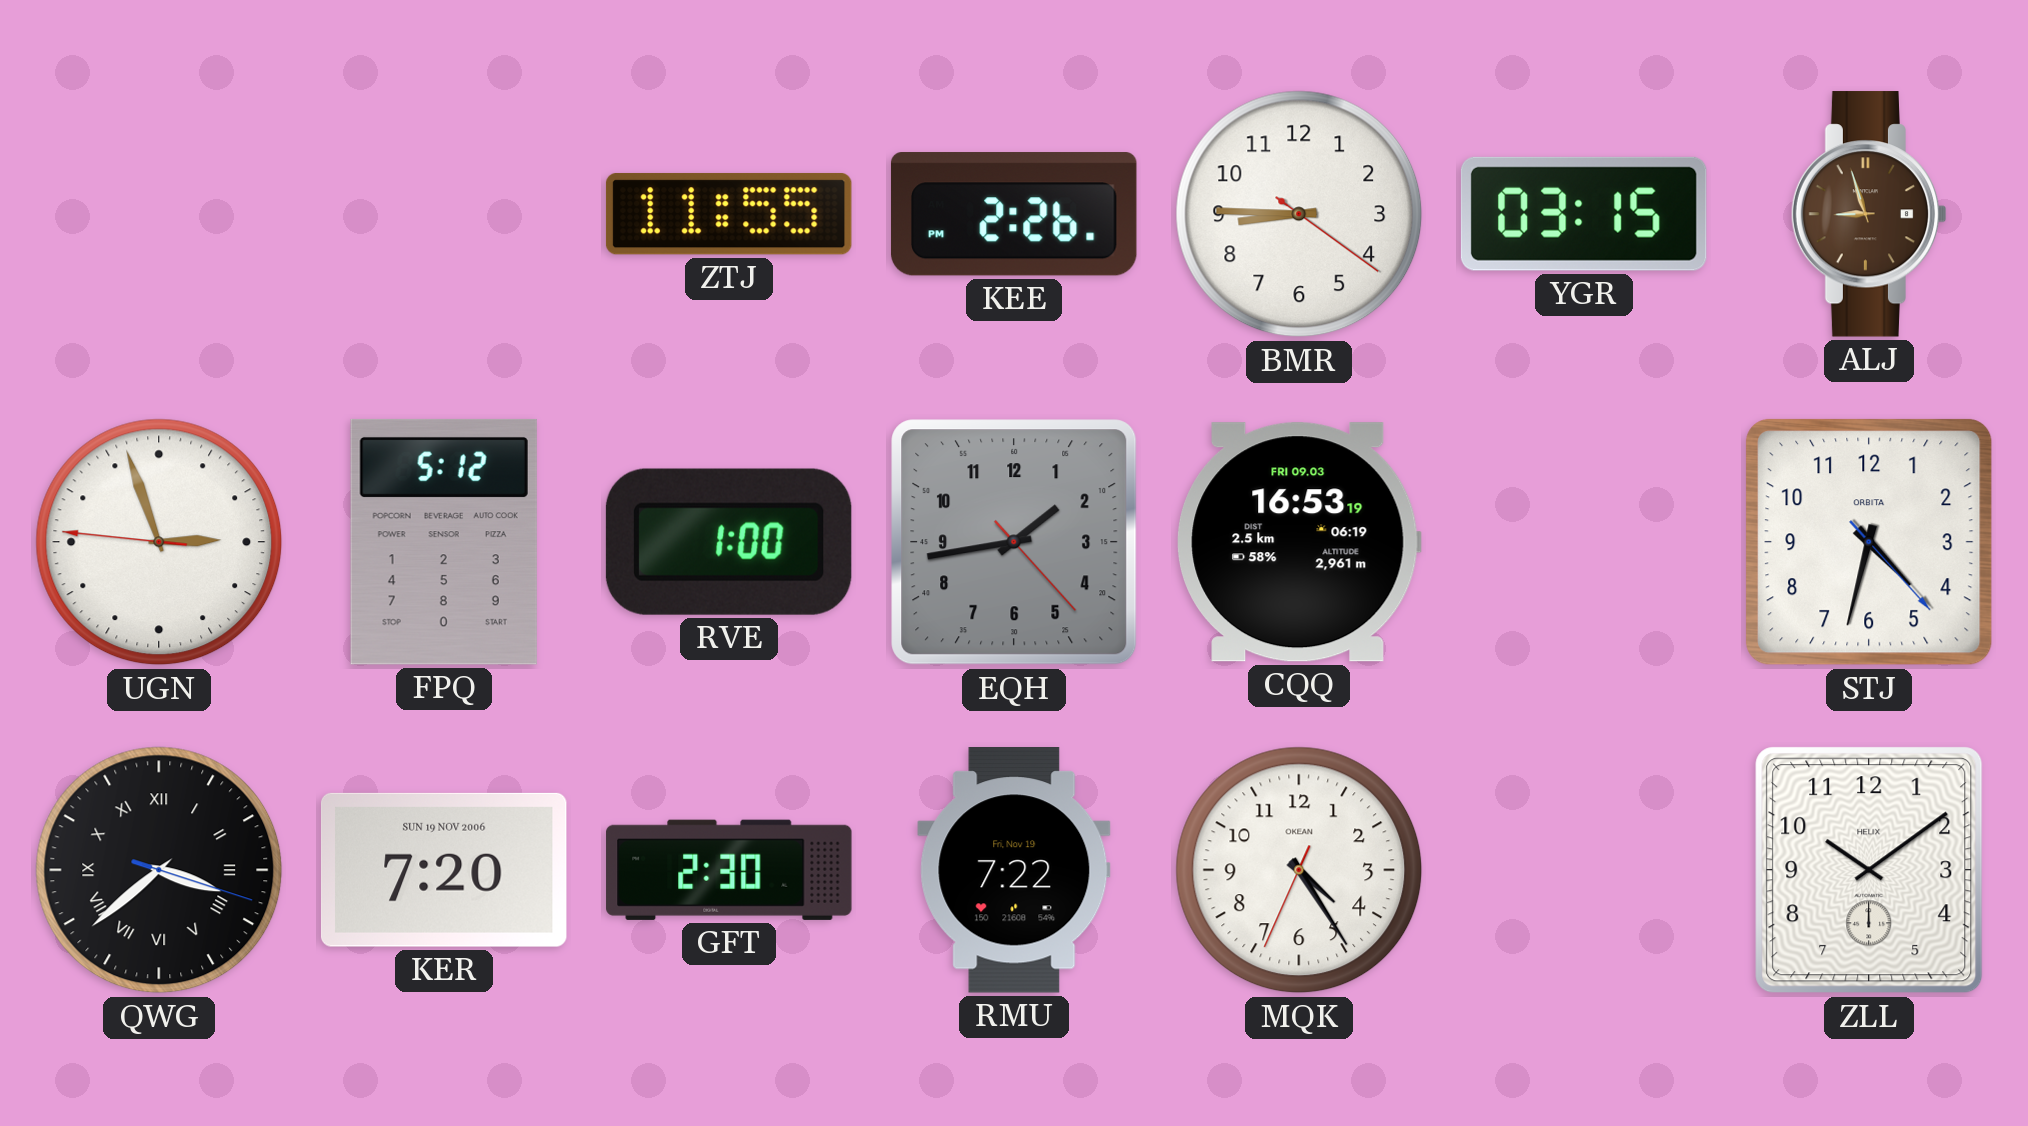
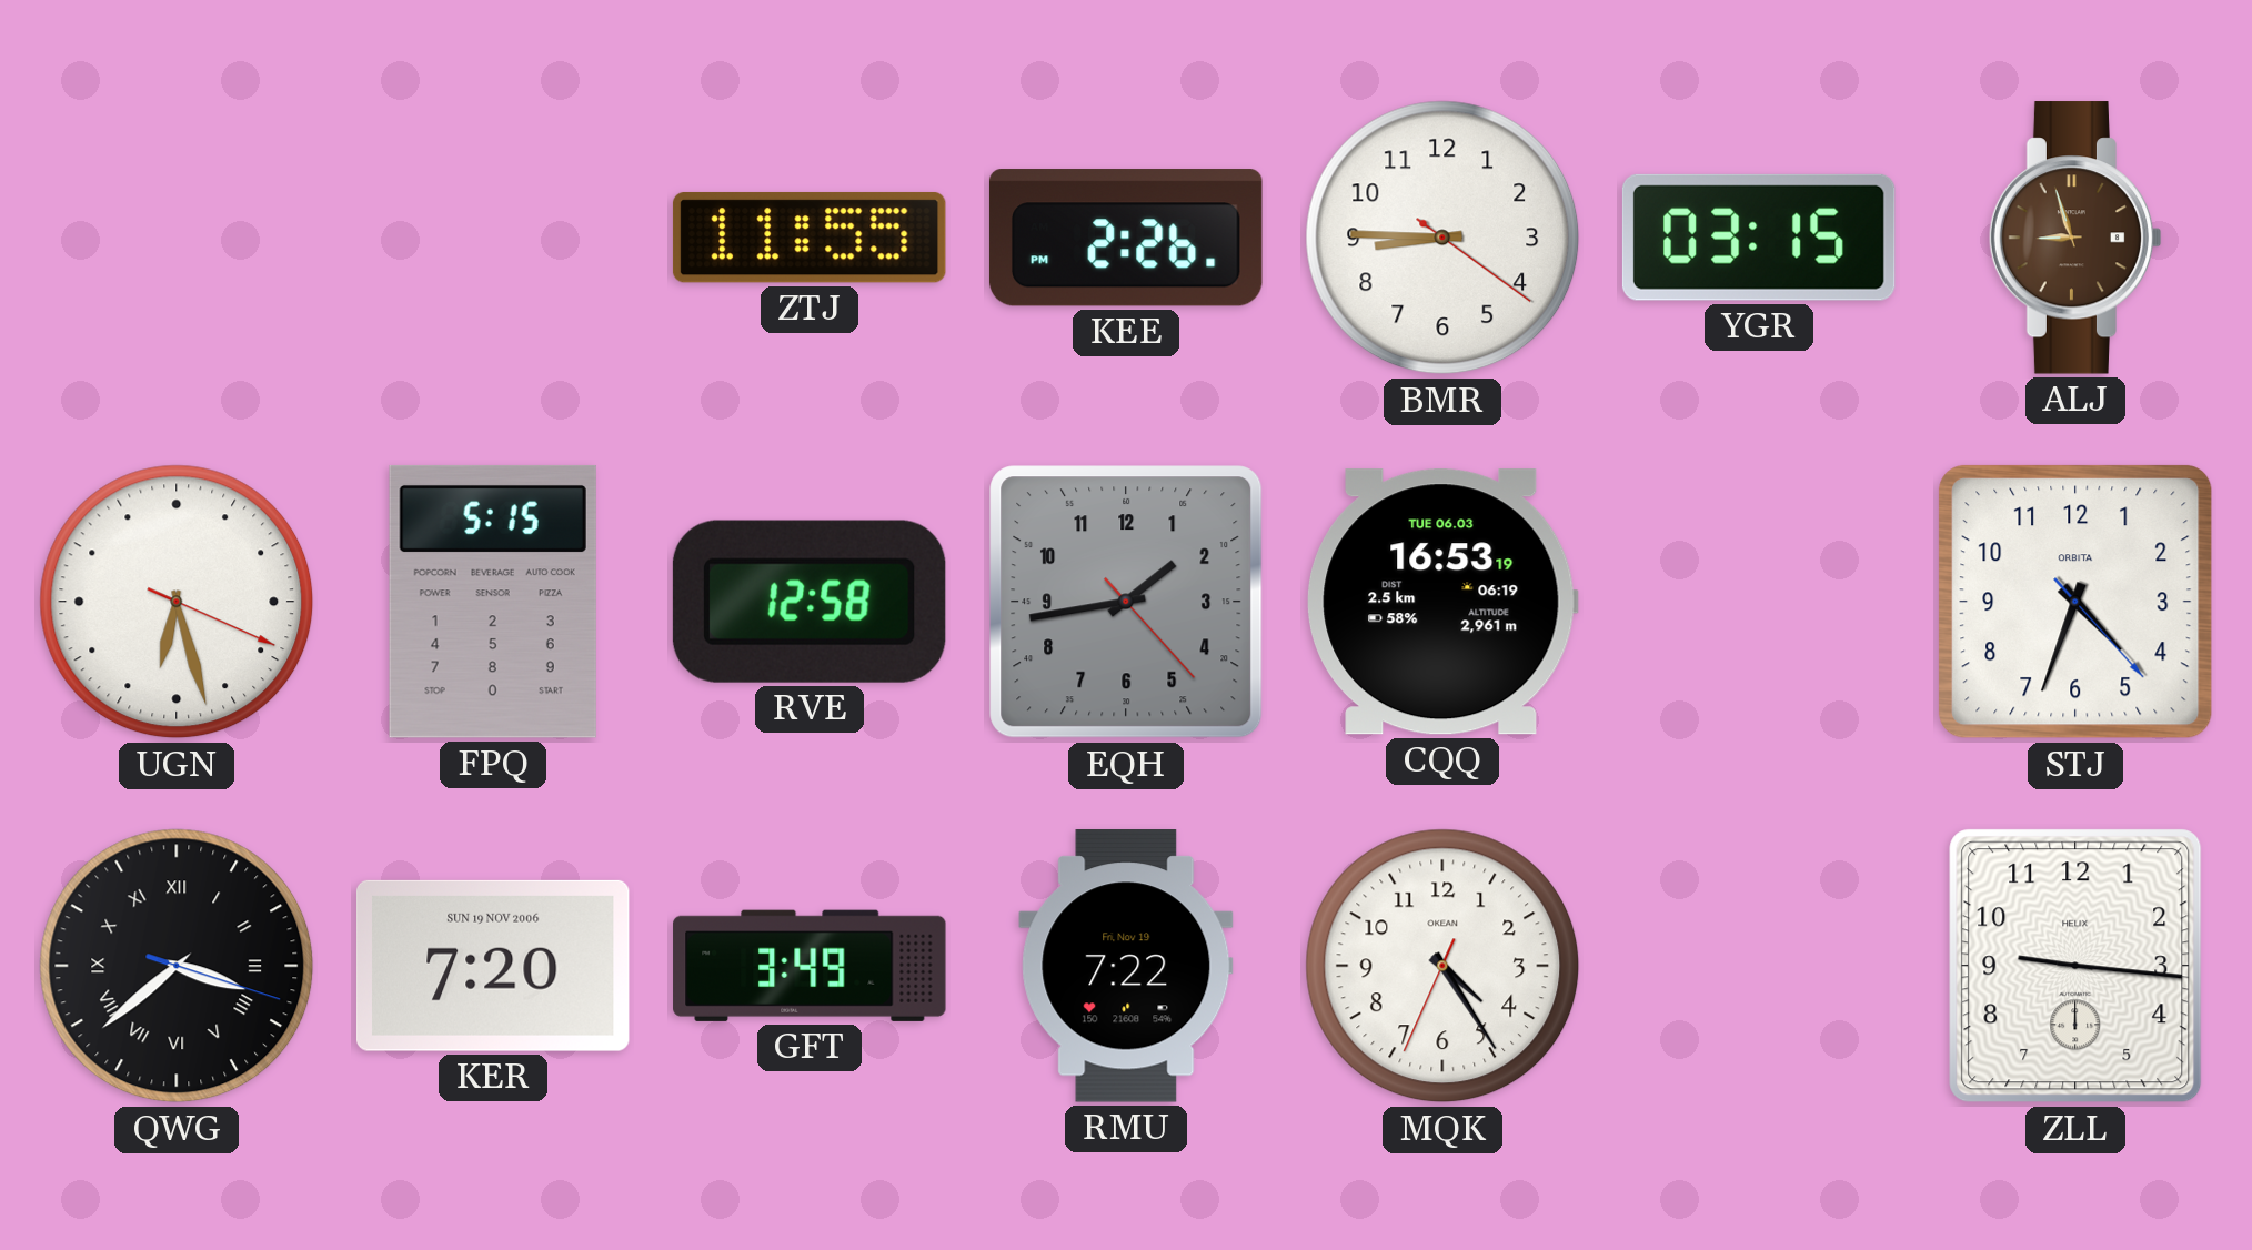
UGN: 2:56 -> 6:27 (177, 602)
FPQ: 5:12 -> 5:15 (493, 602)
RVE: 1:00 -> 12:58 (810, 602)
CQQ date: FRI 09.03 -> TUE 06.03 (1442, 602)
STJ: 4:32 -> 4:33 (2075, 602)
GFT: 2:30 -> 3:49 (810, 966)
ZLL: 10:09 -> 9:16 (2075, 966)
